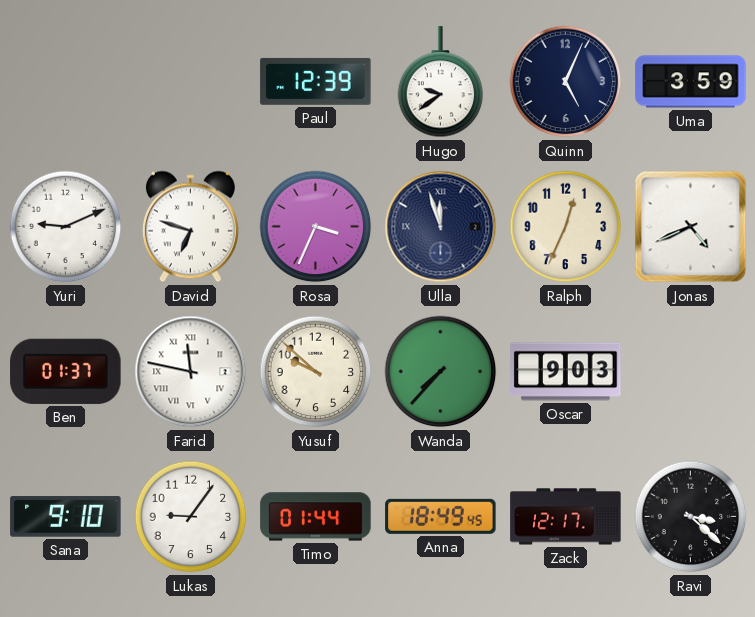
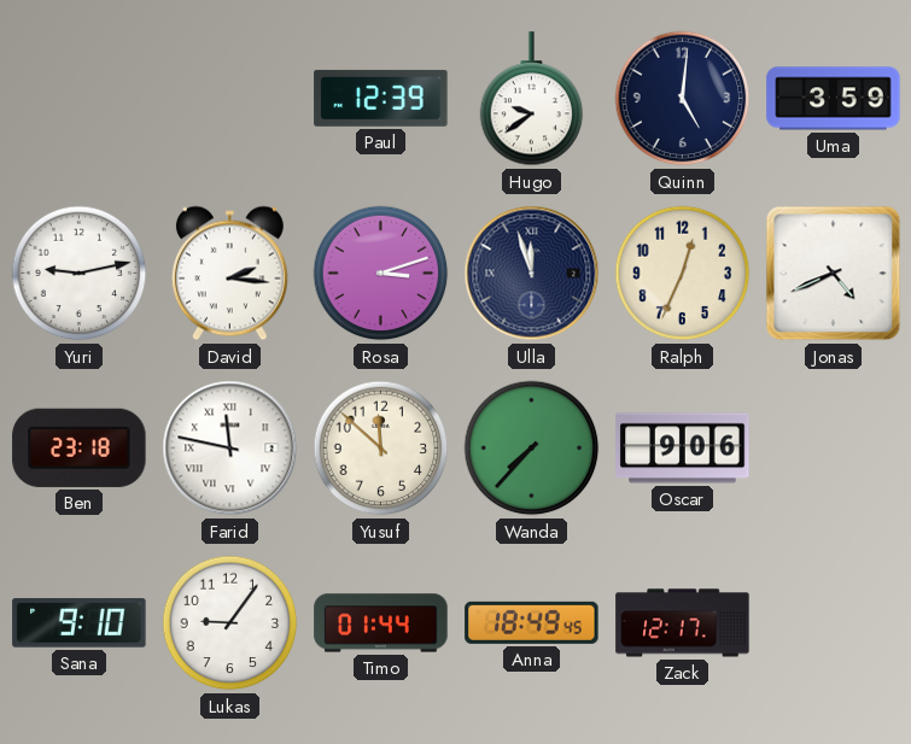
Quinn: 5:04 -> 5:01 (683, 99)
Yuri: 9:11 -> 9:13 (80, 274)
David: 6:48 -> 2:16 (229, 274)
Rosa: 3:34 -> 3:12 (381, 274)
Ben: 01:37 -> 23:18 (80, 447)
Yusuf: 9:52 -> 11:52 (381, 449)
Oscar: 9:03 -> 9:06 (683, 449)
Ravi: 3:22 -> none (691, 517)
